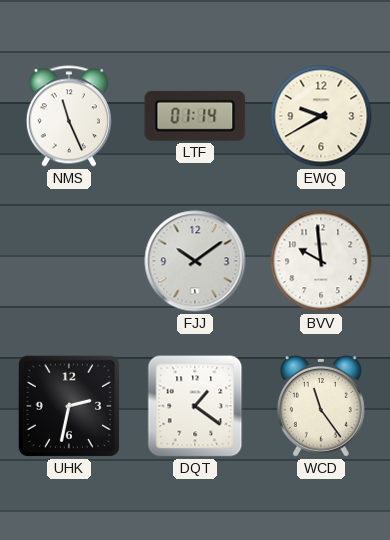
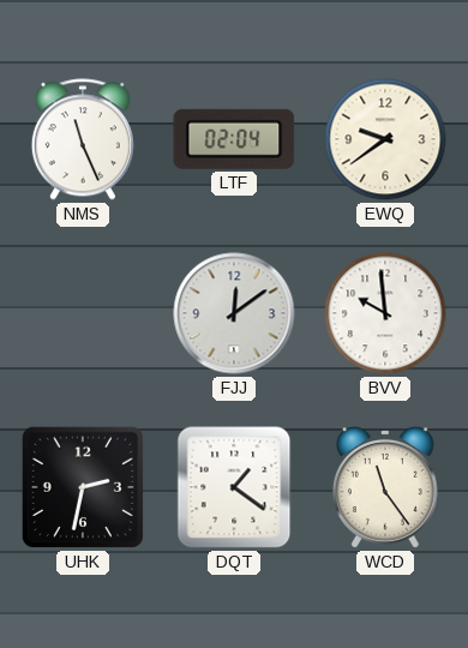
LTF: 01:14 -> 02:04 (234, 139)
EWQ: 9:40 -> 9:39 (385, 139)
FJJ: 10:09 -> 12:09 (234, 313)
